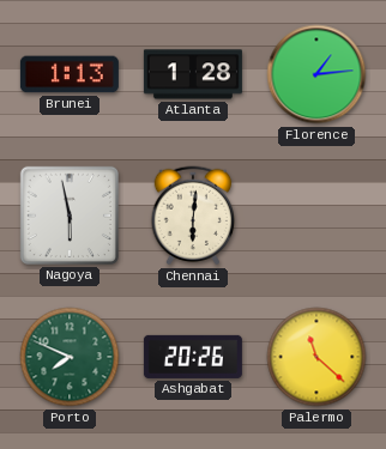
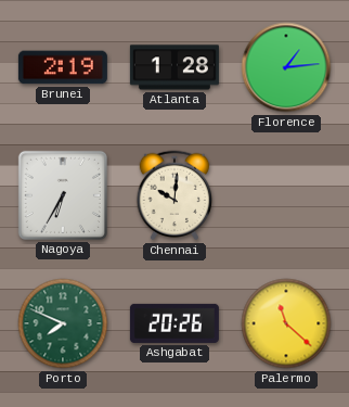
Brunei: 1:13 -> 2:19 (63, 67)
Nagoya: 5:58 -> 6:35 (63, 195)
Chennai: 6:01 -> 10:01 (174, 195)
